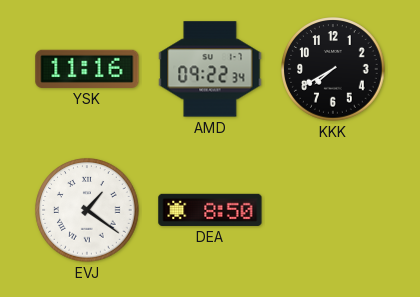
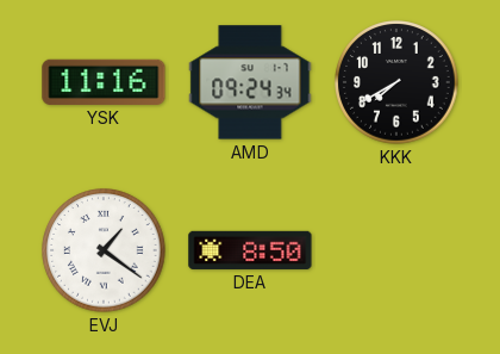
AMD: 09:22 -> 09:24 (250, 82)
